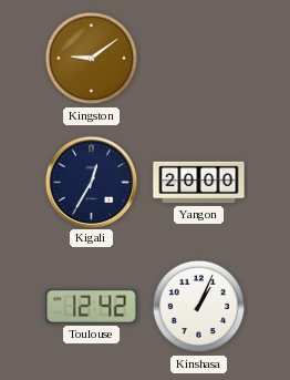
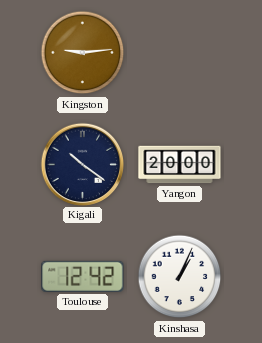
Kingston: 9:09 -> 9:14 (83, 53)
Kigali: 12:35 -> 10:21 (82, 164)
